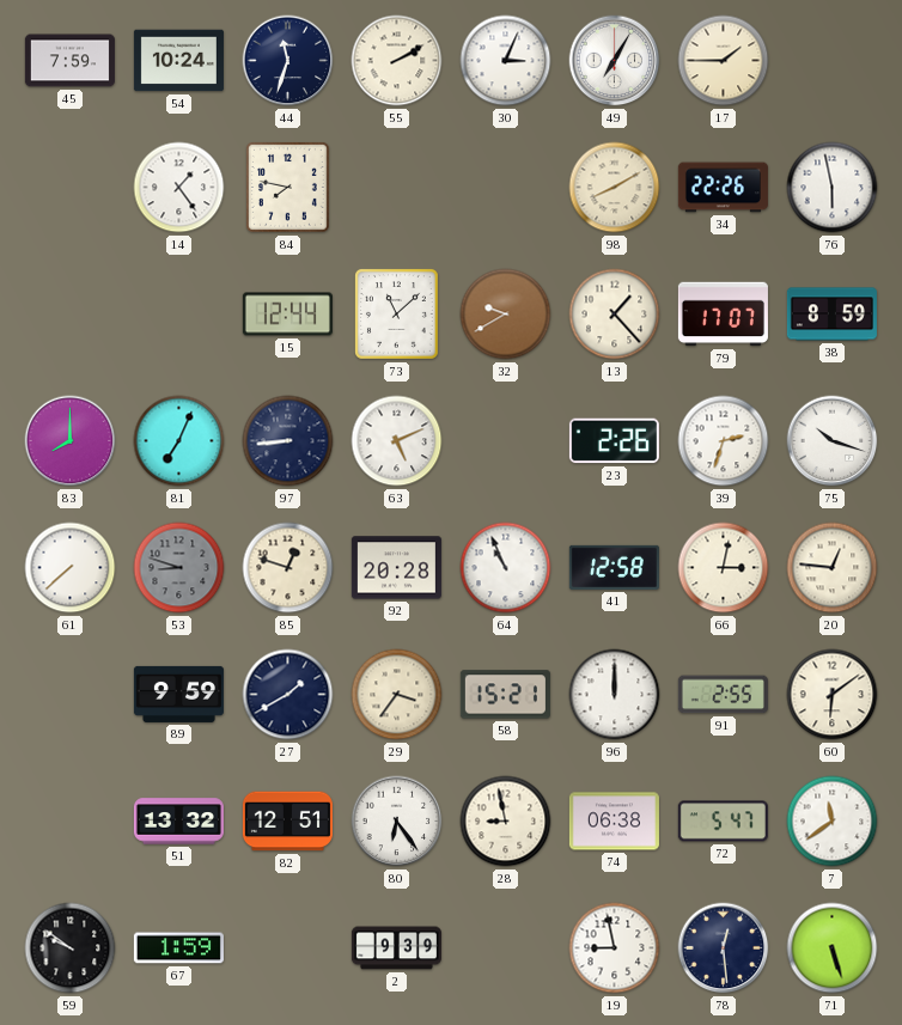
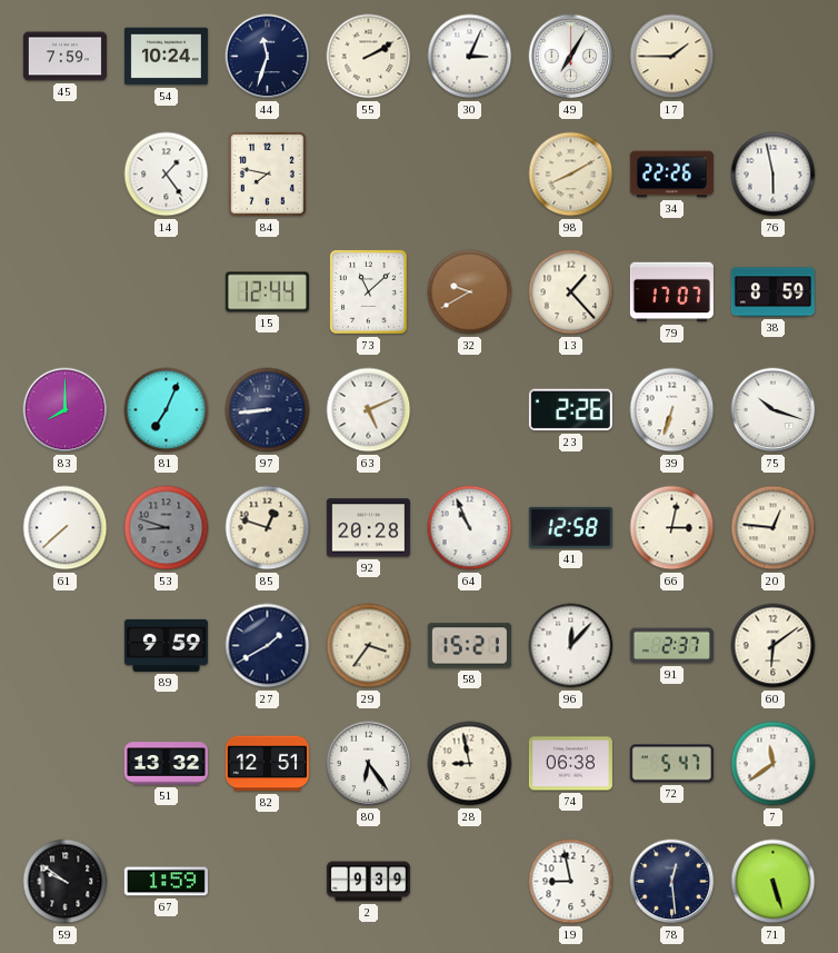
39: 2:33 -> 6:33 (672, 410)
96: 12:00 -> 12:07 (571, 646)
91: 2:55 -> 2:37 (671, 646)
